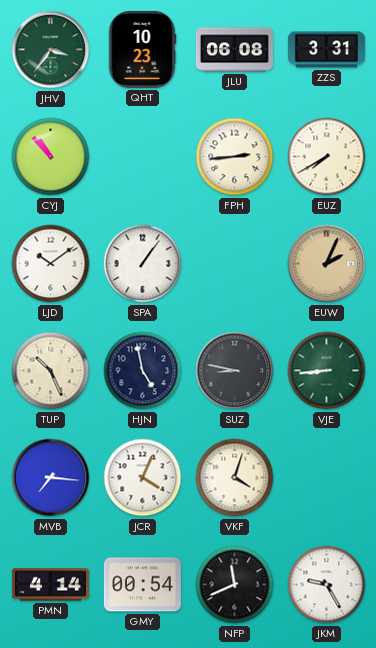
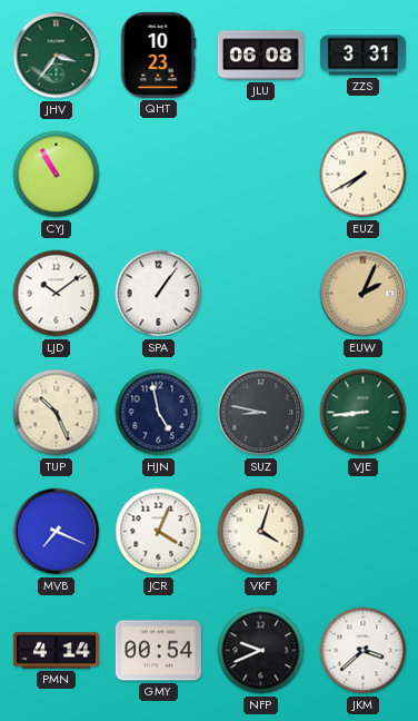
CYJ: 10:53 -> 10:55 (57, 175)
FPH: 2:44 -> none (235, 157)
MVB: 7:16 -> 7:19 (57, 532)
NFP: 11:41 -> 9:41 (261, 651)
JKM: 9:25 -> 3:38 (364, 651)
